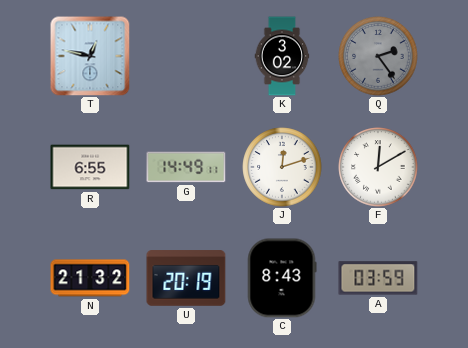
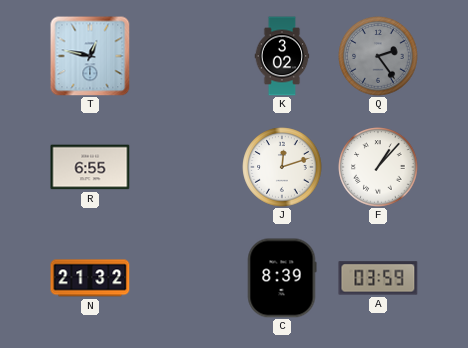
G: 14:49 -> none (186, 167)
F: 12:10 -> 1:07 (378, 167)
U: 20:19 -> none (186, 278)
C: 8:43 -> 8:39 (282, 278)
